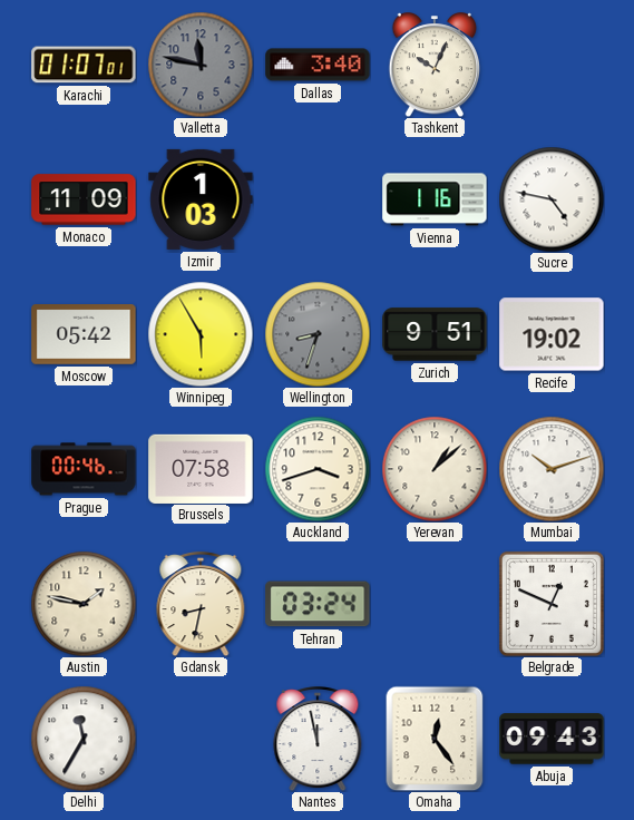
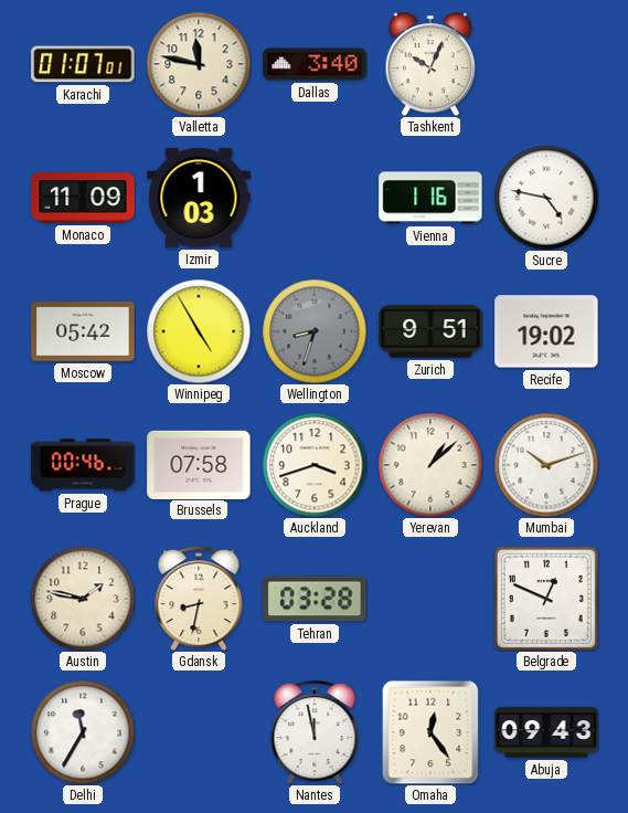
Valletta dial: grey -> cream (199, 64)
Winnipeg: 5:55 -> 4:55 (199, 331)
Tehran: 03:24 -> 03:28 (315, 599)
